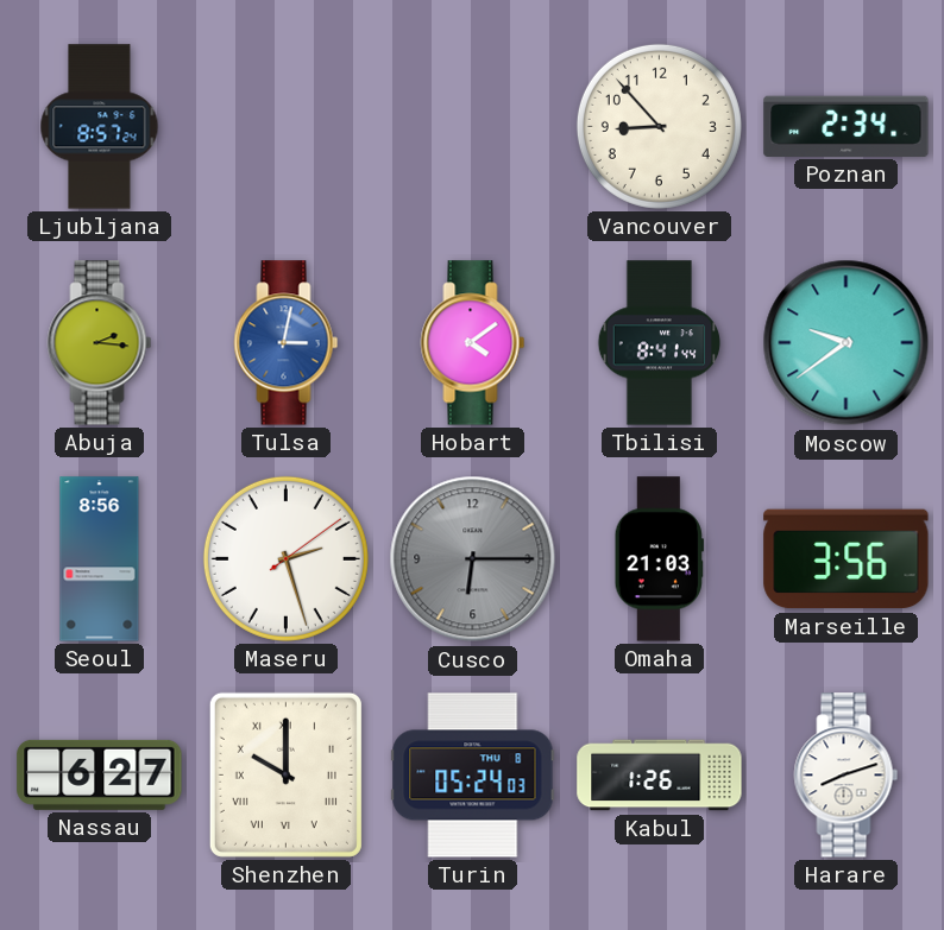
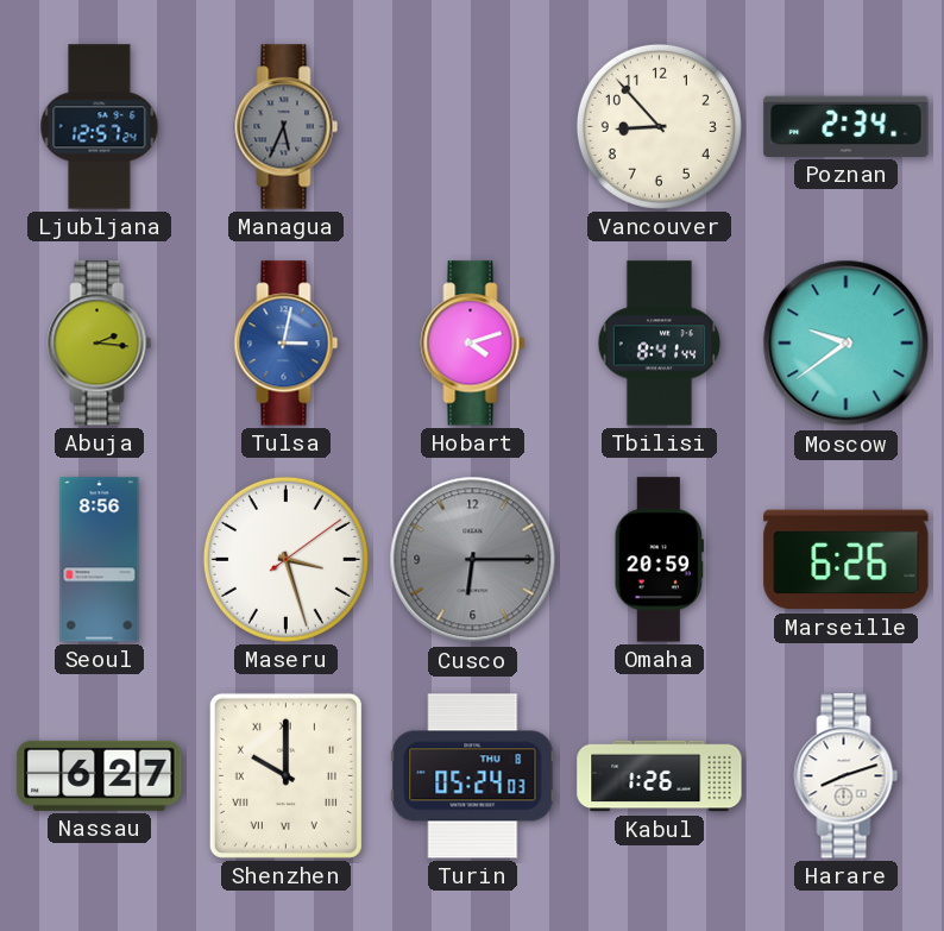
Ljubljana: 8:57 -> 12:57 (100, 127)
Managua: none -> 5:34 (287, 127)
Hobart: 4:09 -> 4:12 (473, 344)
Maseru: 2:27 -> 3:27 (285, 559)
Omaha: 21:03 -> 20:59 (659, 560)
Marseille: 3:56 -> 6:26 (847, 560)
